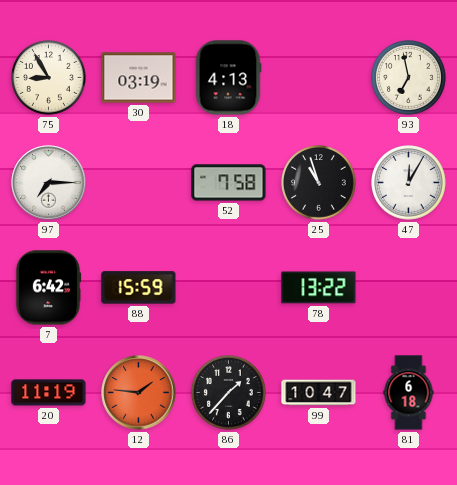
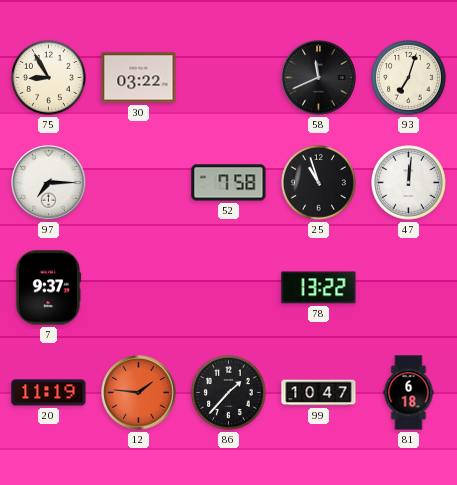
30: 03:19 -> 03:22 (139, 78)
18: 4:13 -> none (228, 78)
58: none -> 11:41 (319, 78)
93: 6:58 -> 7:03 (409, 78)
47: 12:05 -> 12:01 (409, 183)
7: 6:42 -> 9:37 (48, 288)
88: 15:59 -> none (139, 288)
